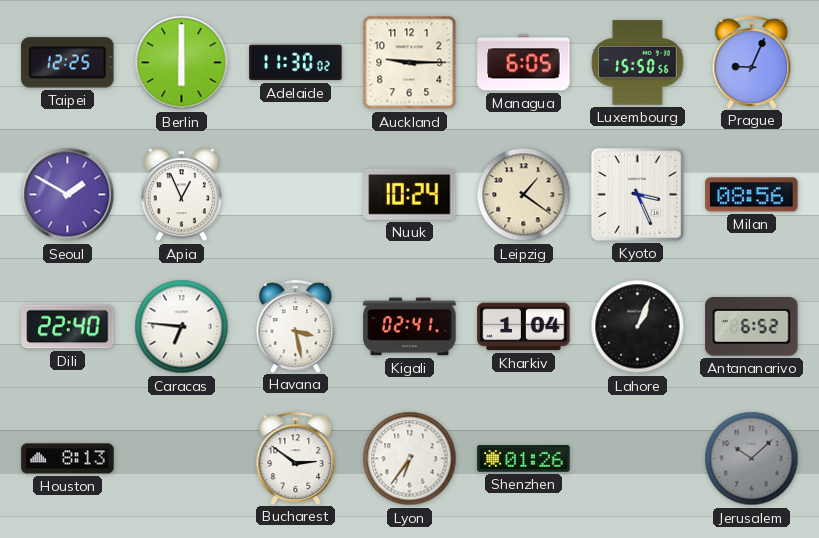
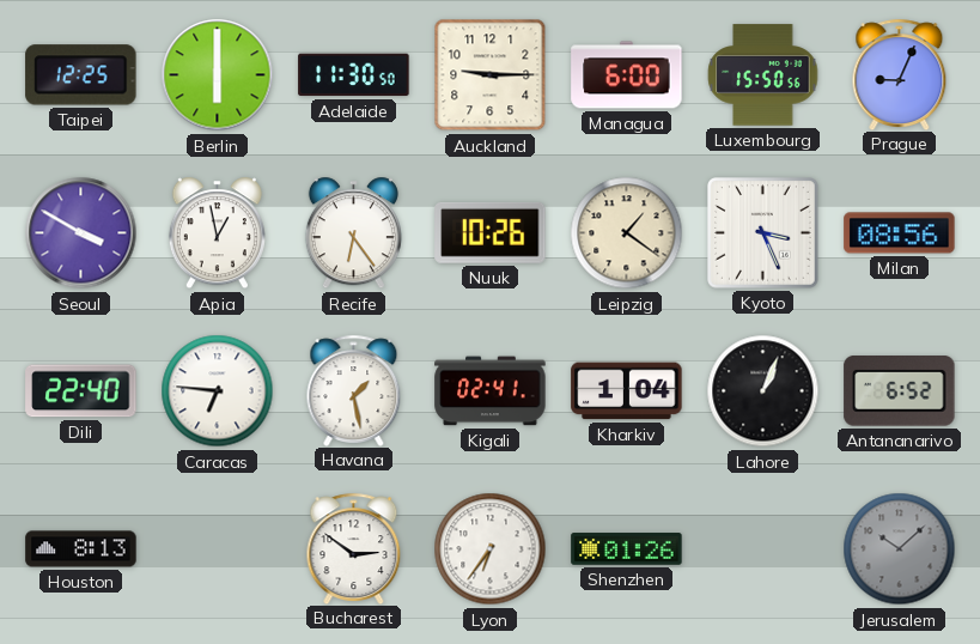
Adelaide: 11:30:02 -> 11:30:50 (354, 75)
Managua: 6:05 -> 6:00 (627, 75)
Seoul: 1:50 -> 3:50 (81, 233)
Apia: 12:56 -> 12:58 (217, 233)
Recife: none -> 6:24 (353, 233)
Nuuk: 10:24 -> 10:26 (491, 232)
Havana: 3:28 -> 1:28 (354, 390)
